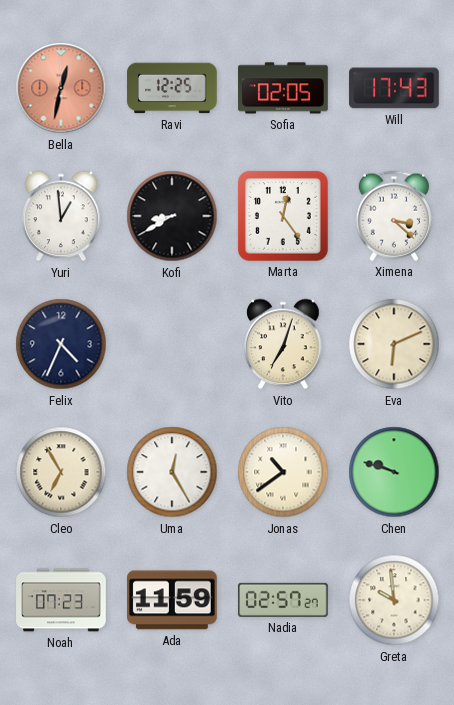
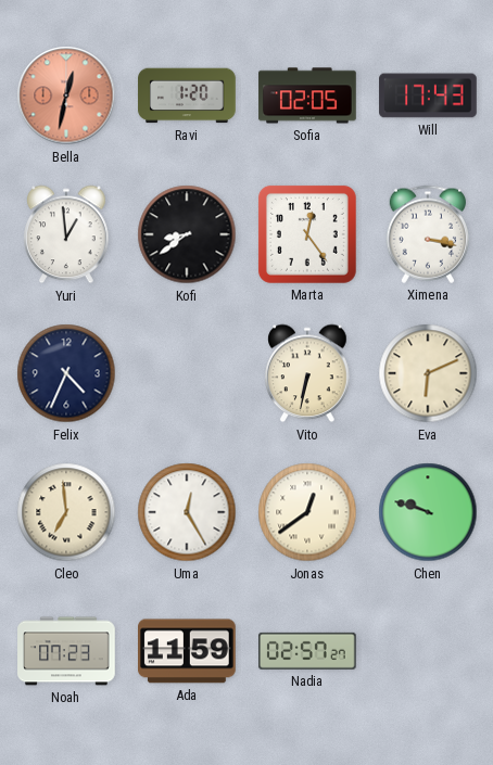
Ravi: 12:25 -> 1:20 (187, 95)
Kofi: 8:40 -> 8:39 (187, 234)
Ximena: 3:22 -> 3:17 (427, 234)
Vito: 7:03 -> 6:32 (307, 373)
Cleo: 6:55 -> 6:59 (66, 512)
Jonas: 10:39 -> 12:39 (307, 512)
Greta: 9:59 -> none (394, 600)
